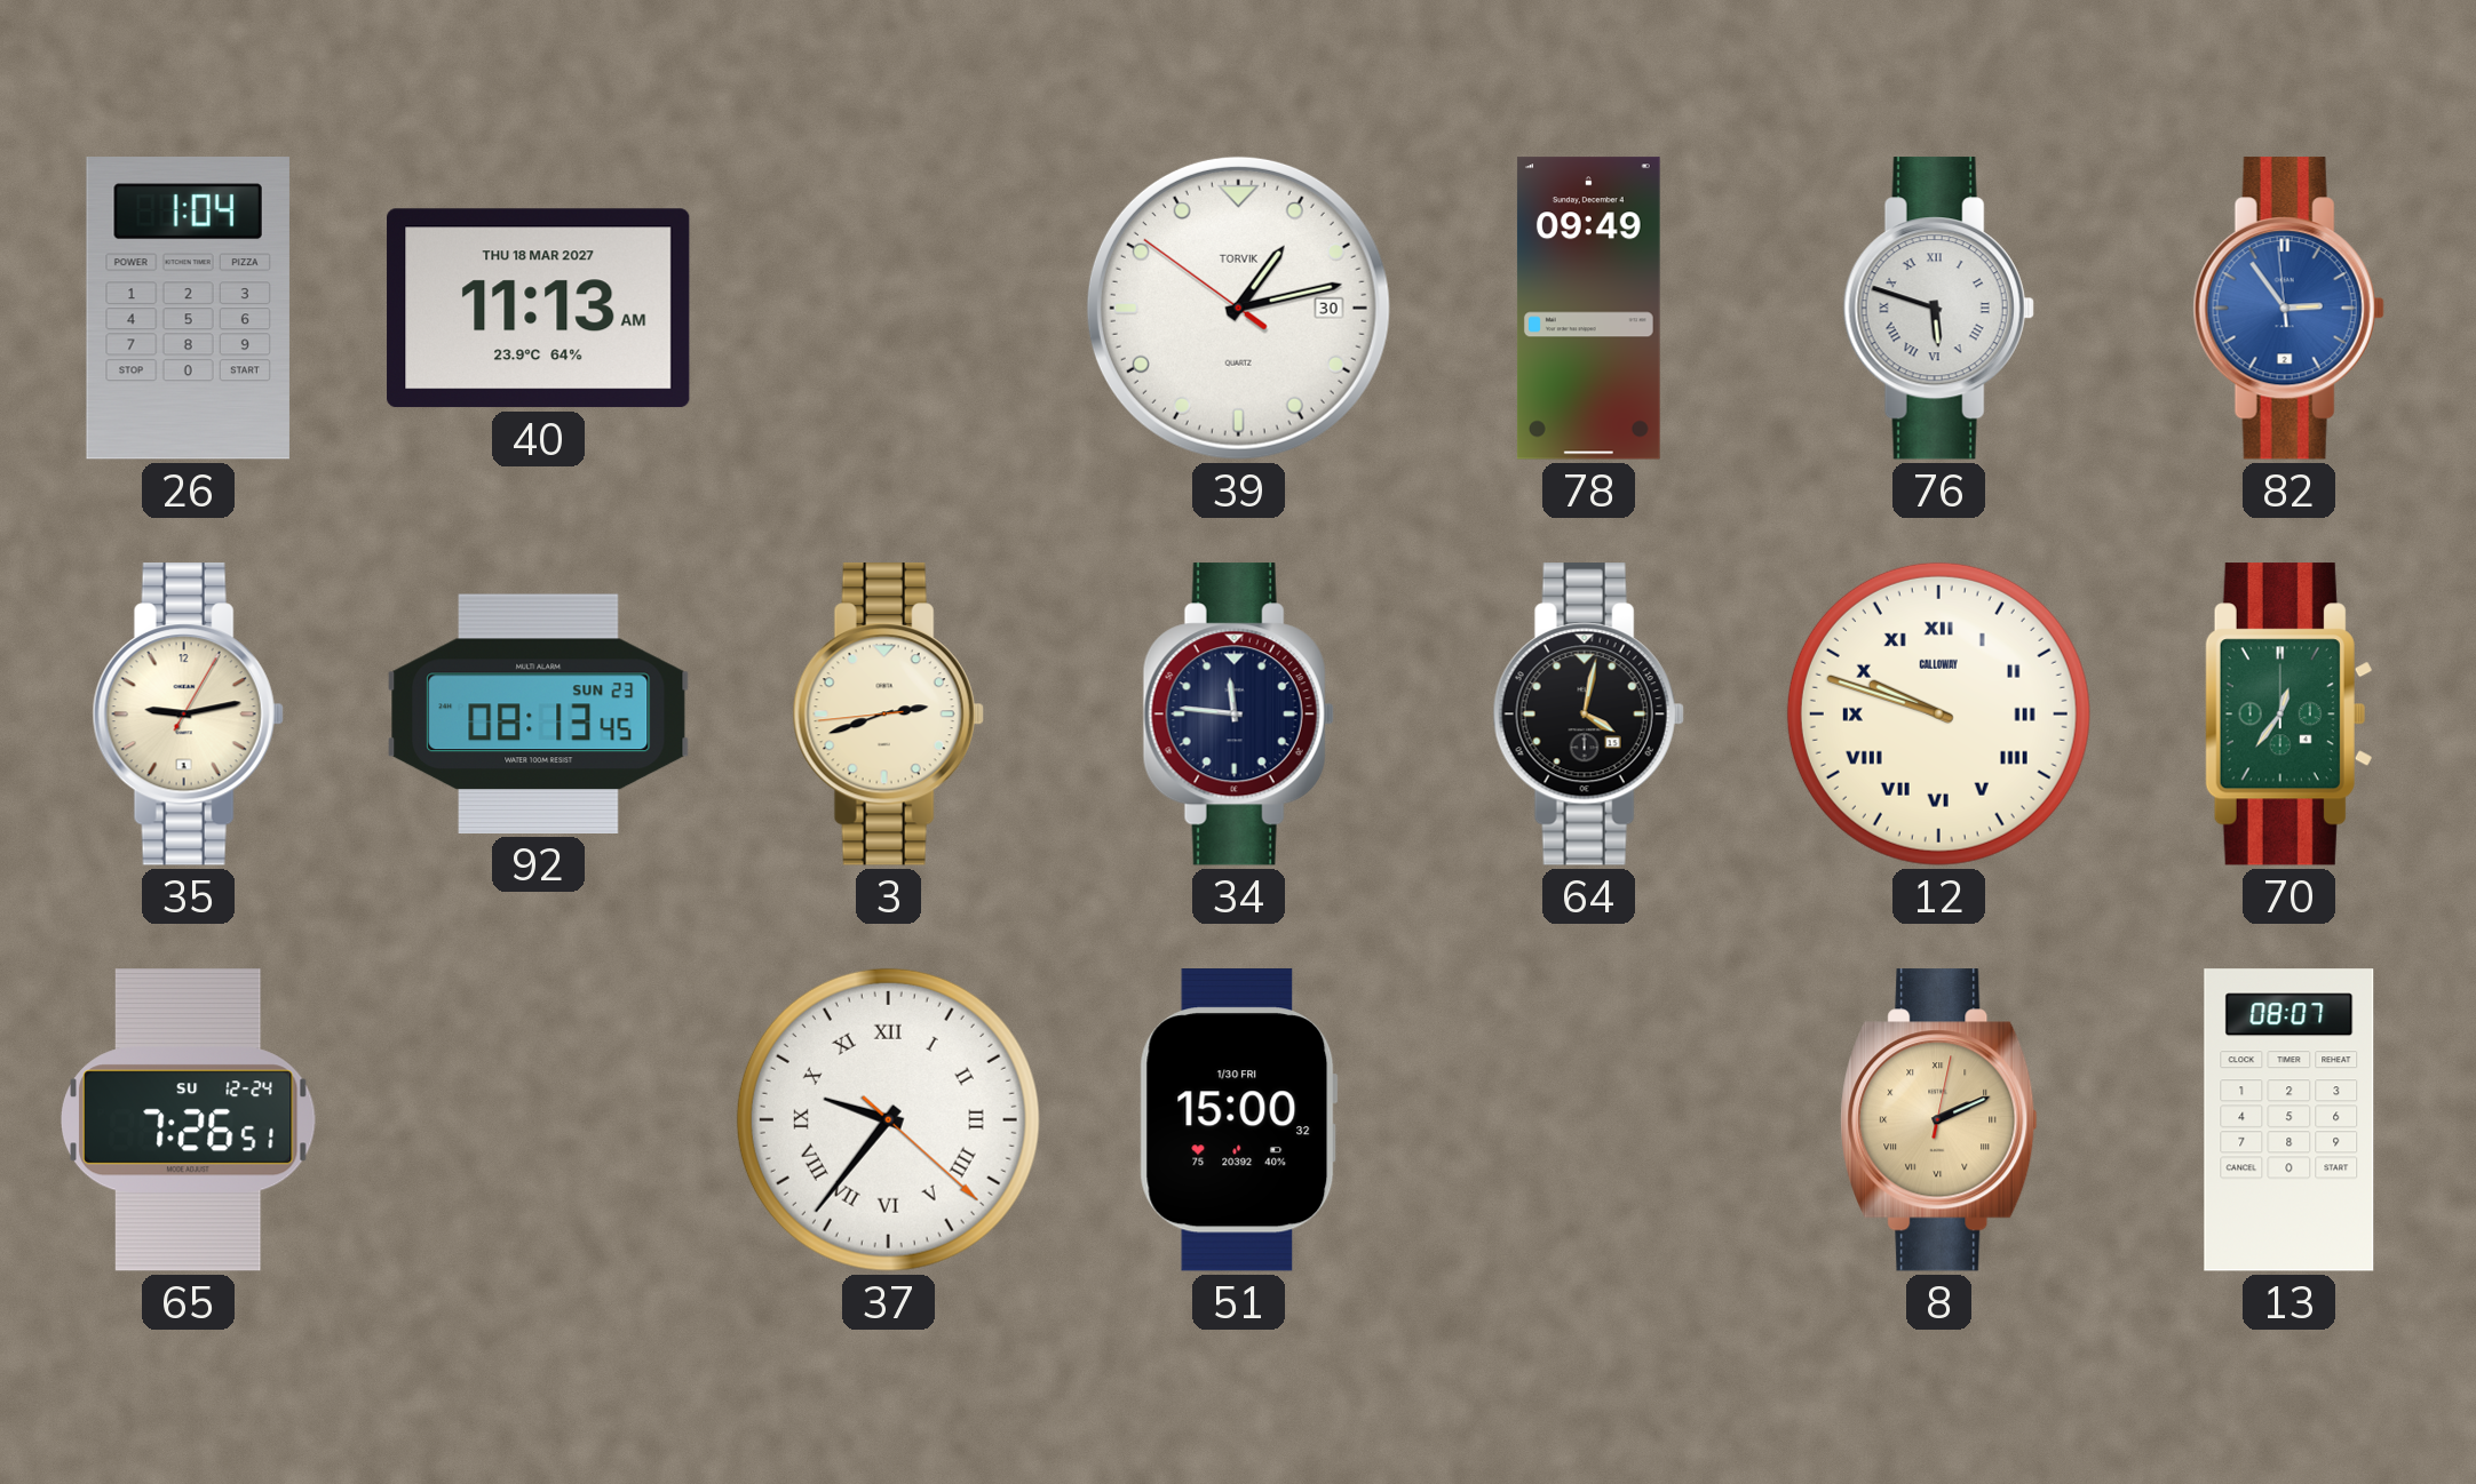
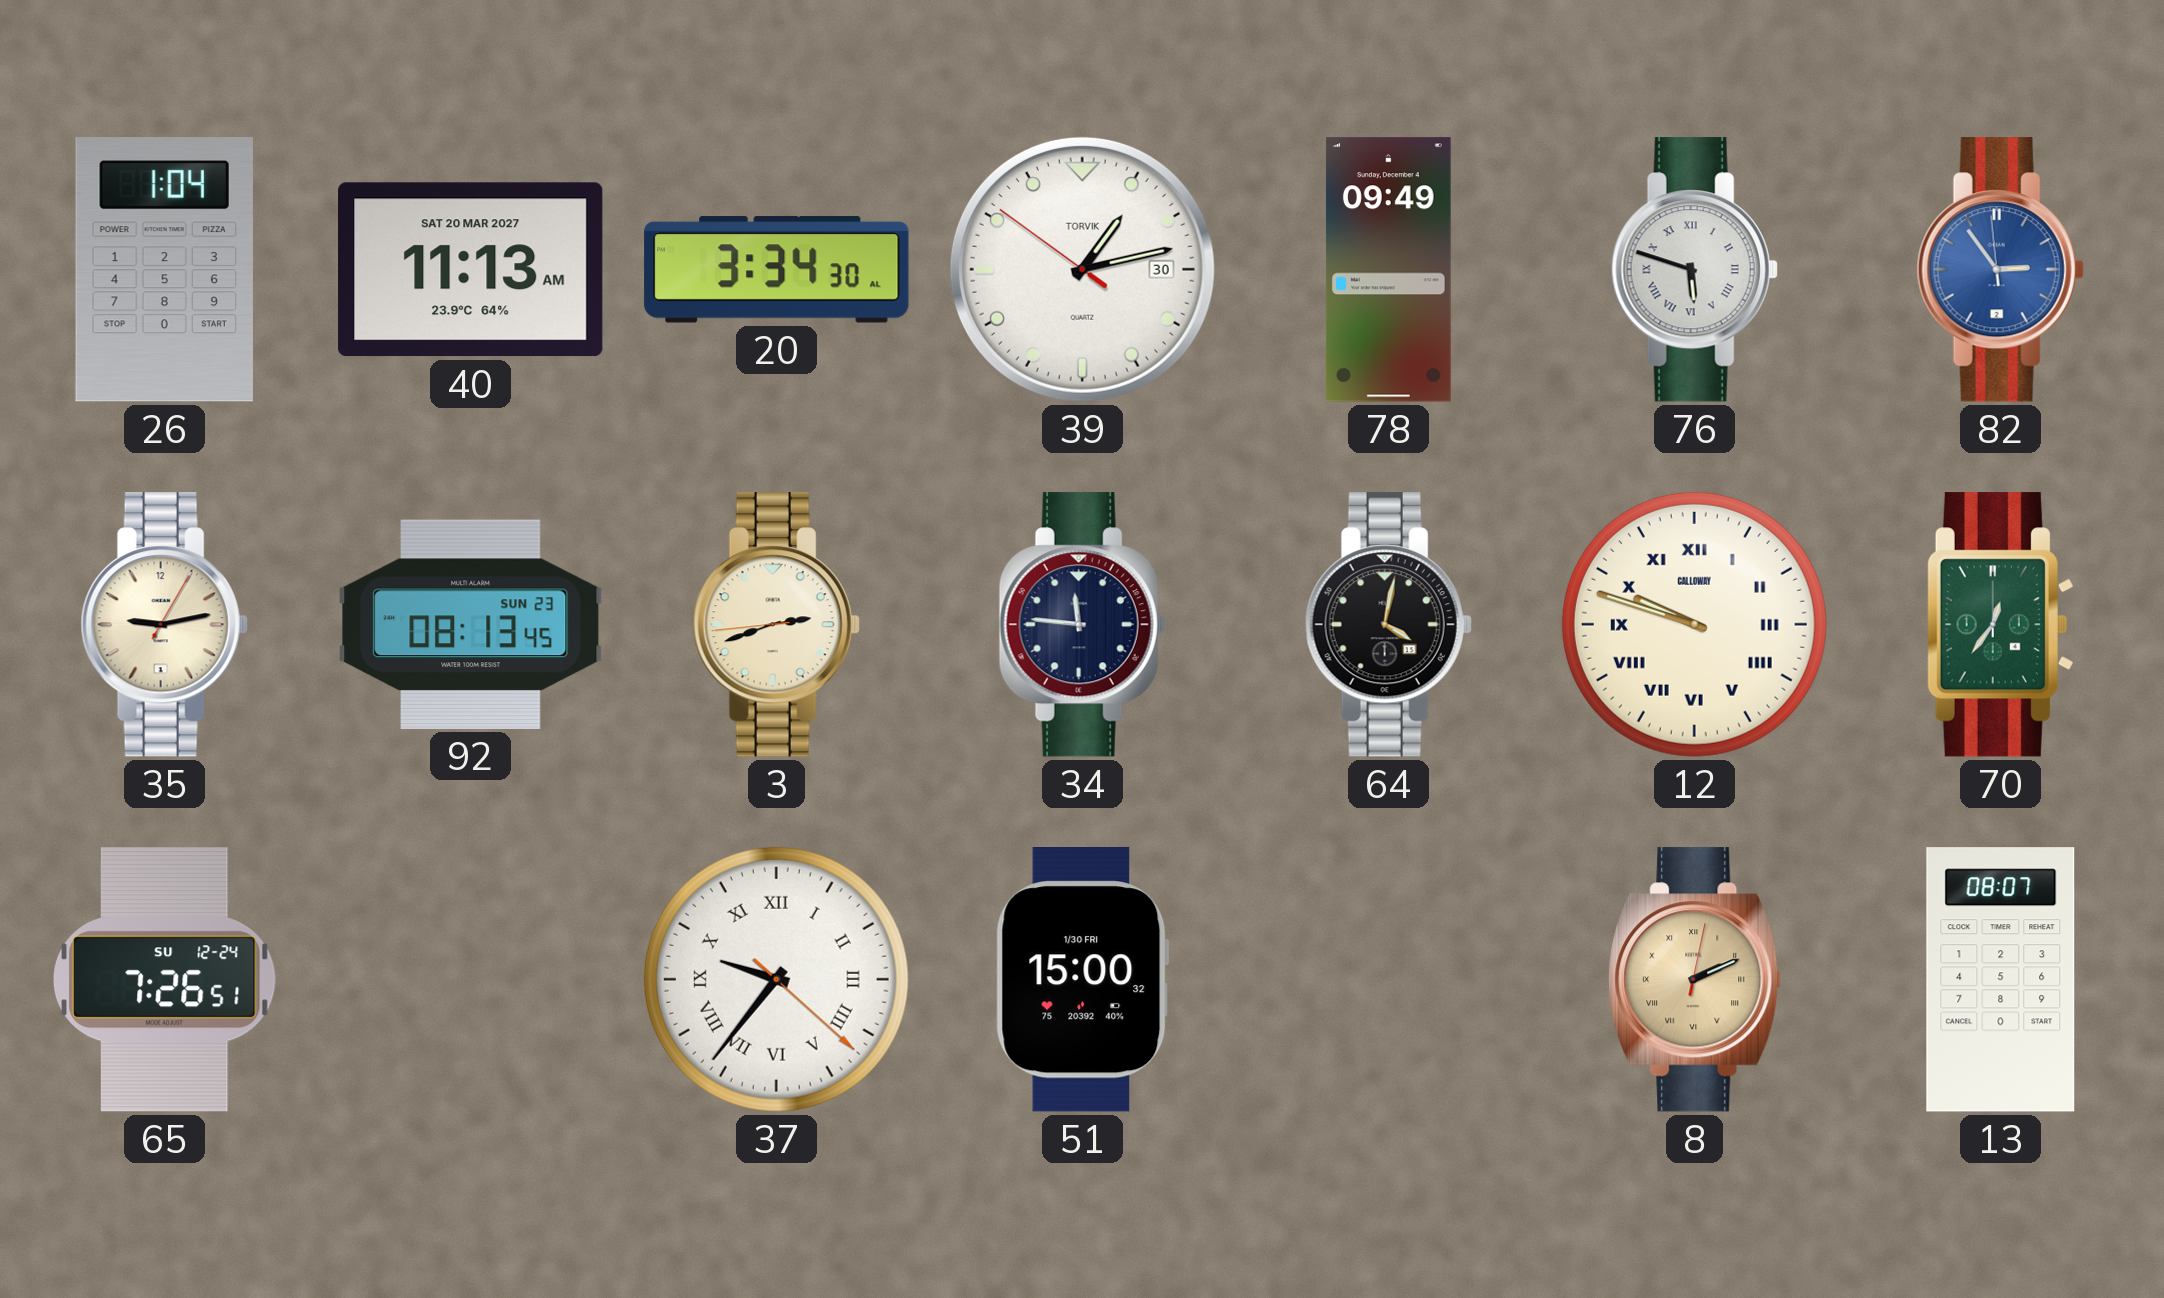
40 date: THU 18 MAR 2027 -> SAT 20 MAR 2027 (471, 270)
20: none -> 3:34 (777, 270)
